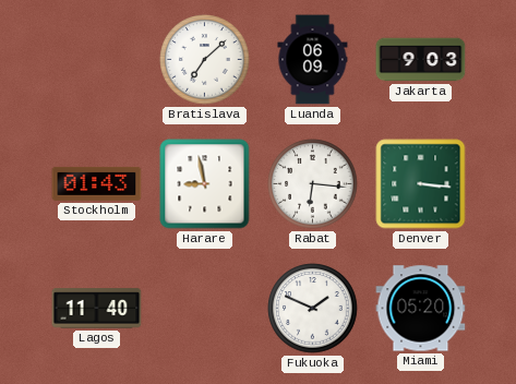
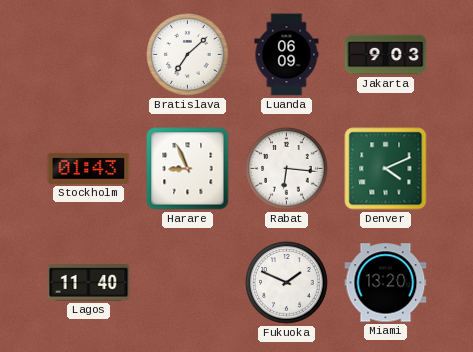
Harare: 8:58 -> 8:56 (188, 169)
Denver: 3:16 -> 4:11 (386, 169)
Miami: 05:20 -> 13:20 (386, 283)
